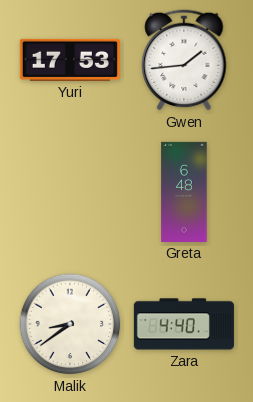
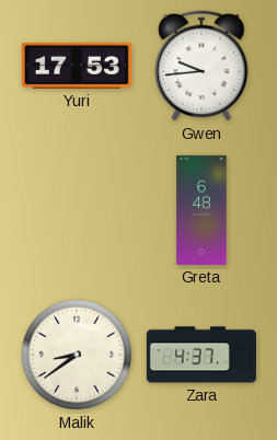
Gwen: 1:44 -> 9:44 (201, 66)
Zara: 4:40 -> 4:37 (201, 355)
